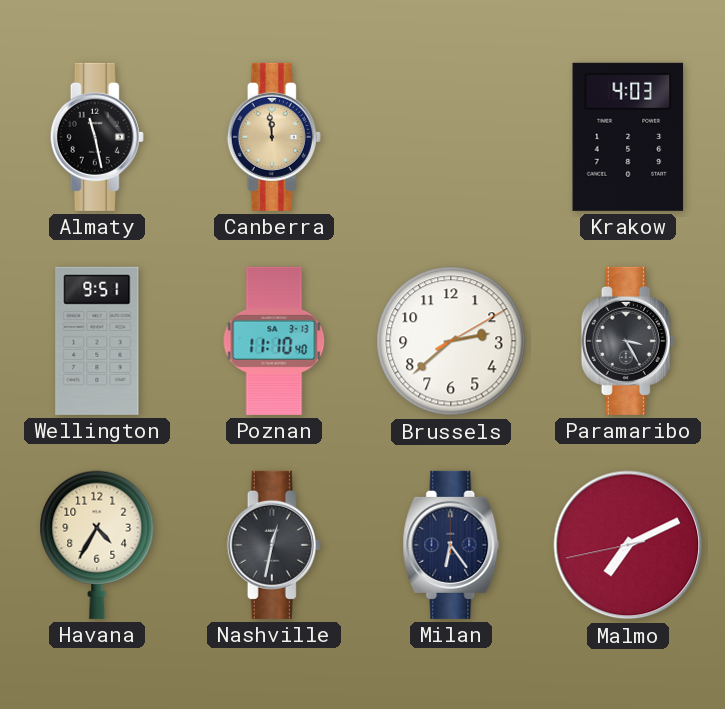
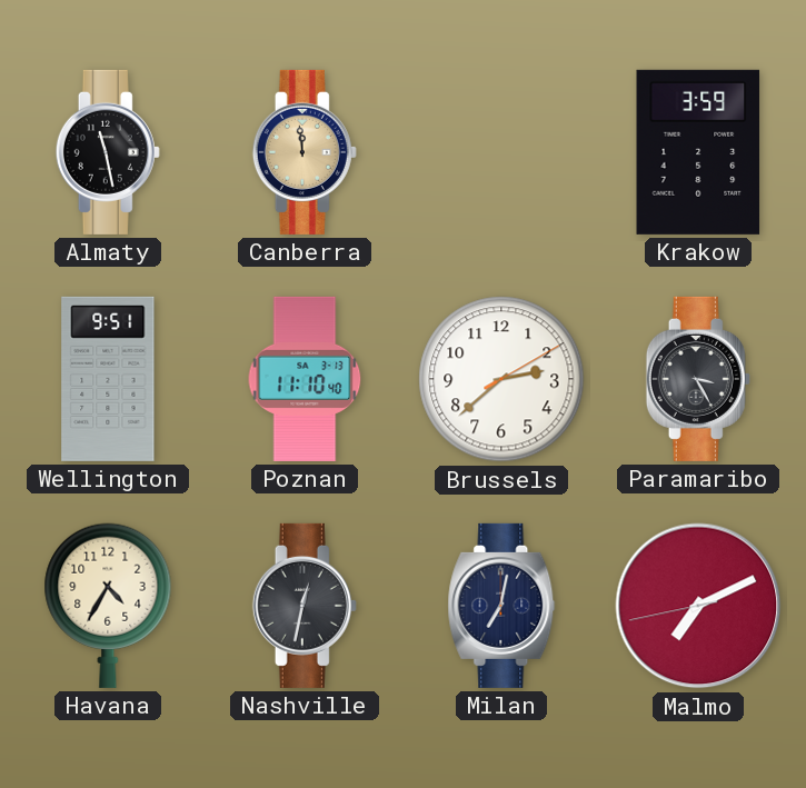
Krakow: 4:03 -> 3:59 (698, 152)
Milan: 6:24 -> 7:02 (501, 606)
